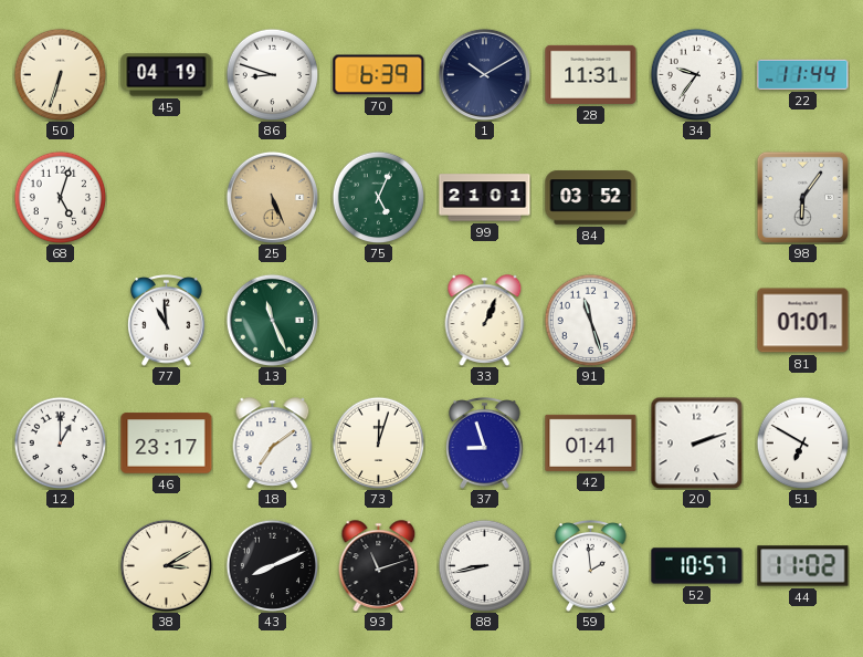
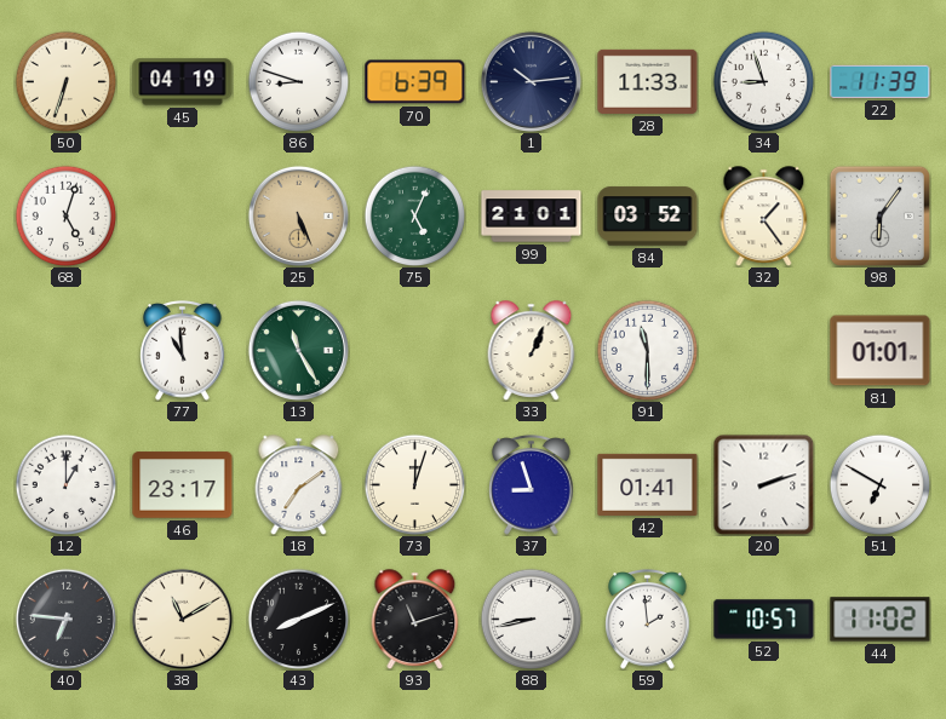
1: 10:10 -> 10:14 (531, 81)
28: 11:31 -> 11:33 (648, 81)
34: 9:36 -> 8:57 (763, 81)
22: 11:44 -> 11:39 (881, 81)
32: none -> 1:24 (764, 217)
13: 11:26 -> 11:25 (298, 350)
91: 11:27 -> 11:30 (647, 350)
40: none -> 6:46 (65, 619)
38: 3:10 -> 11:10 (182, 619)
